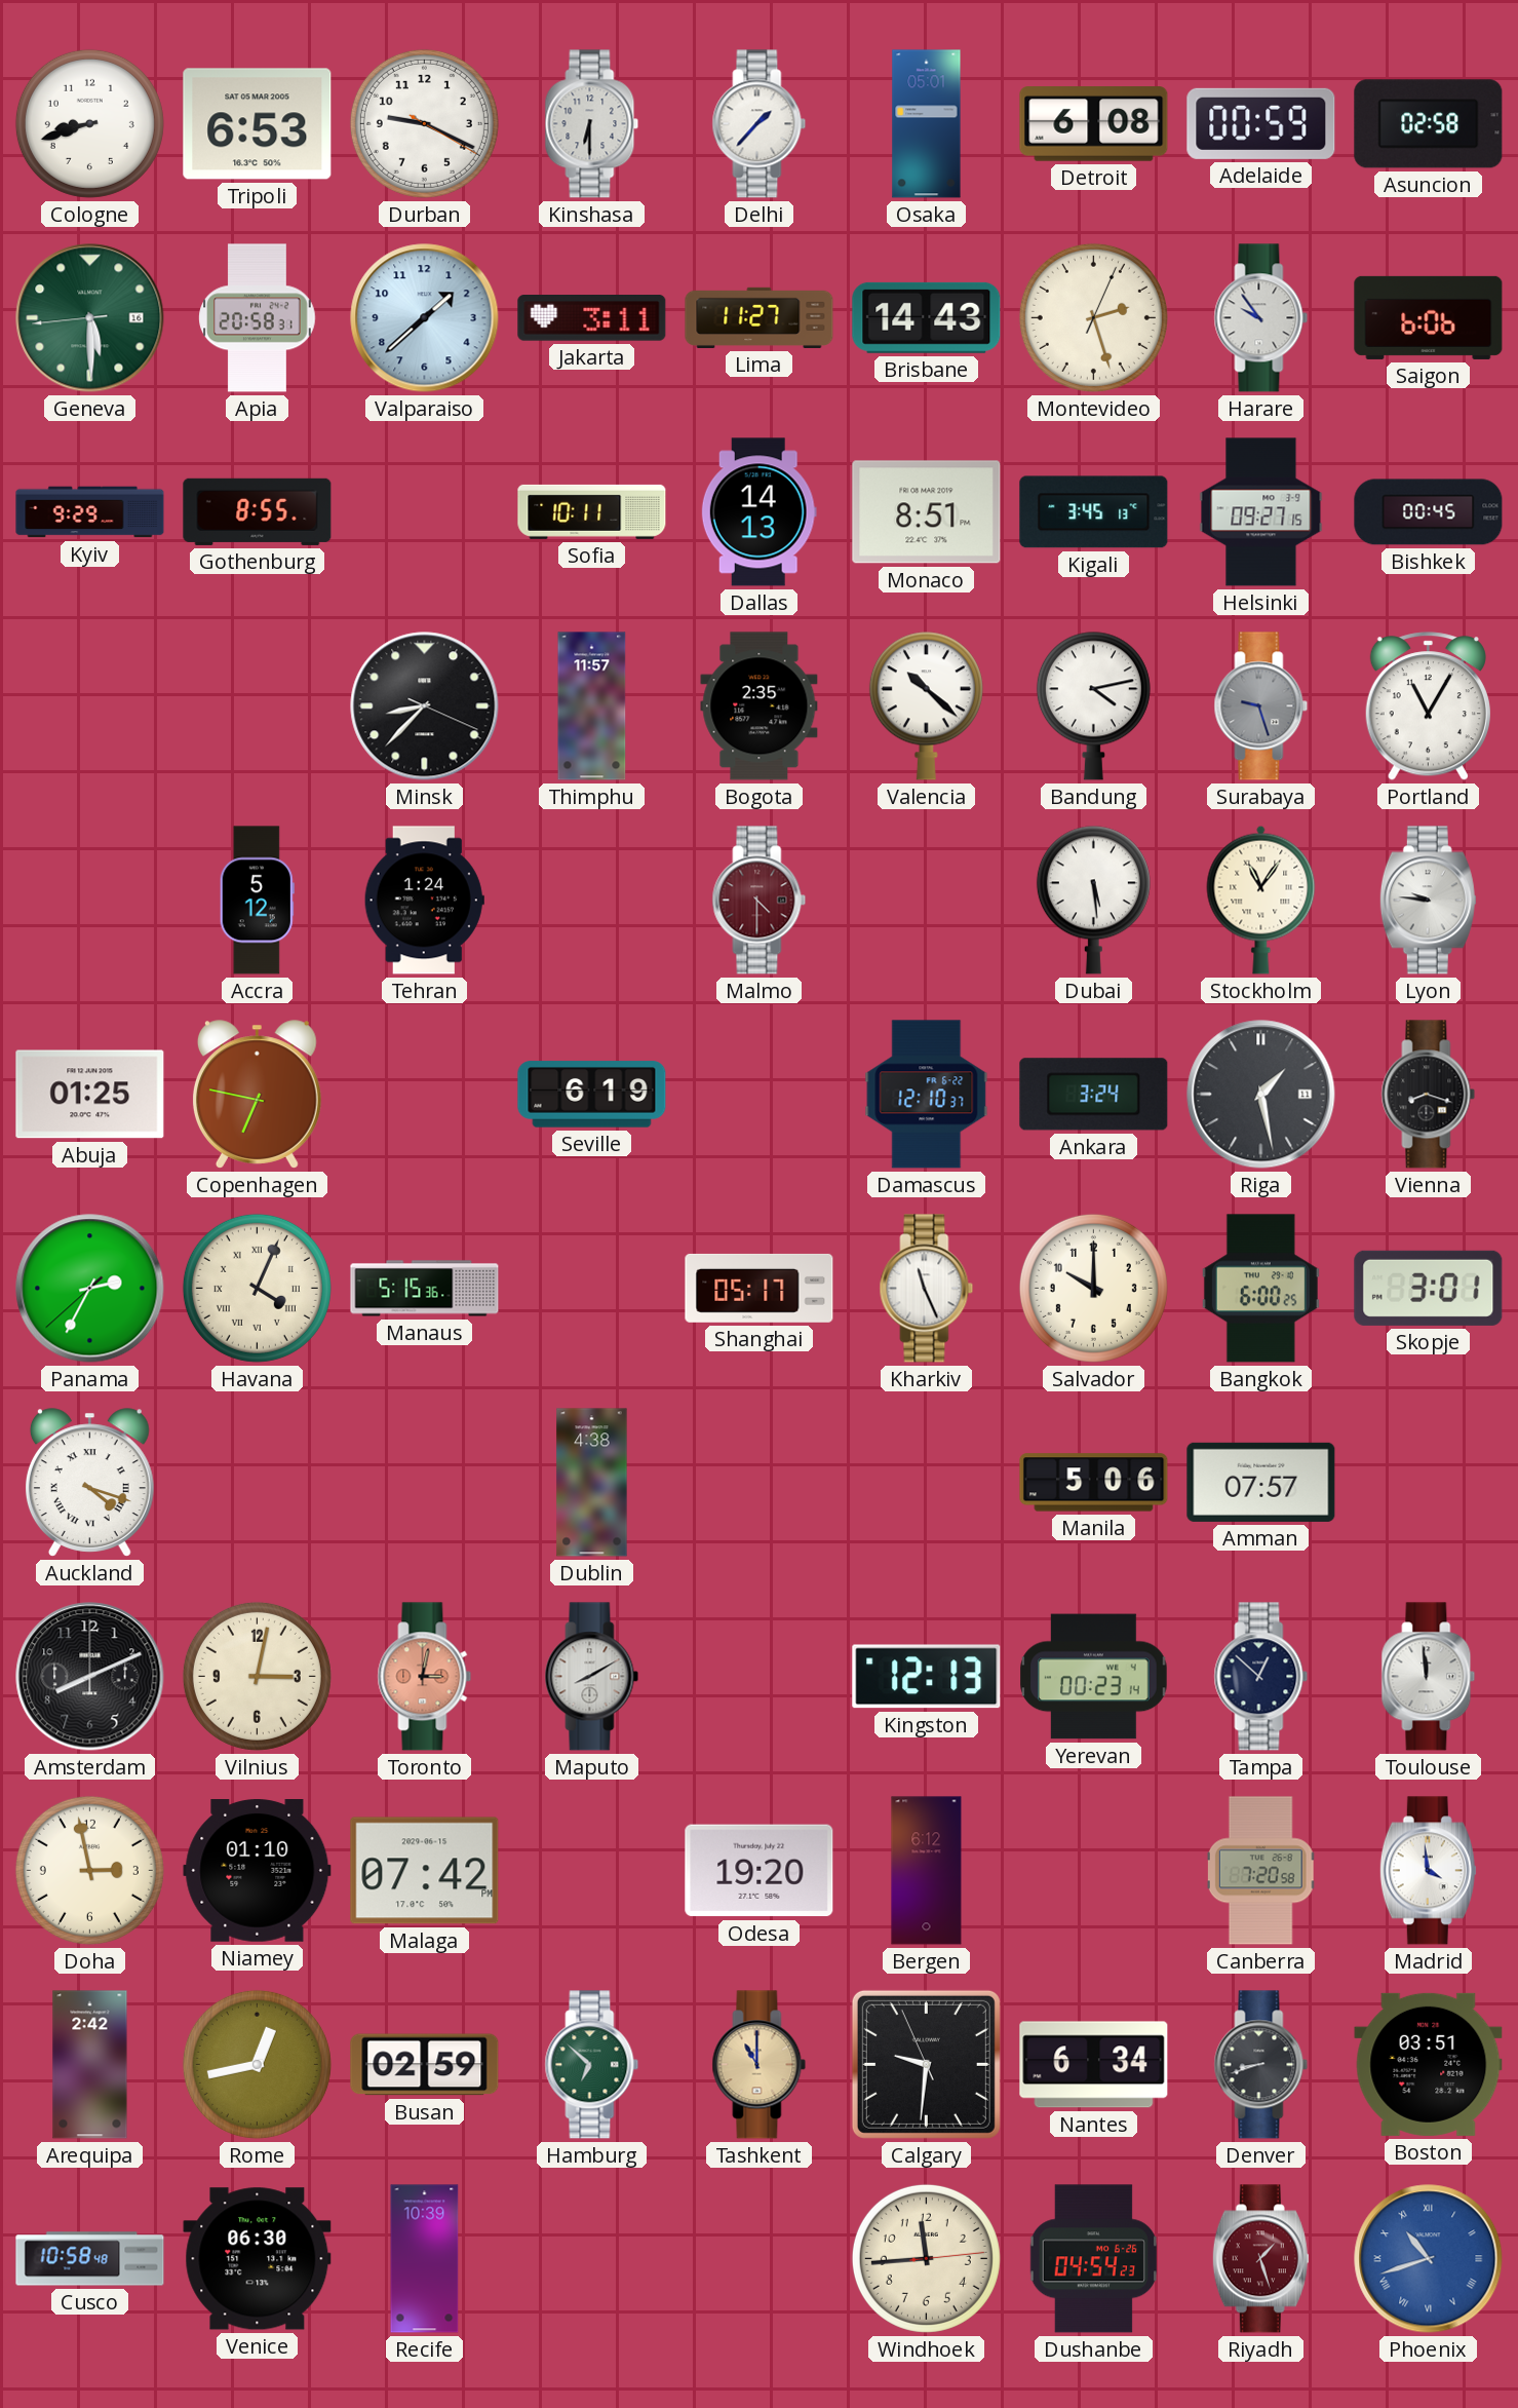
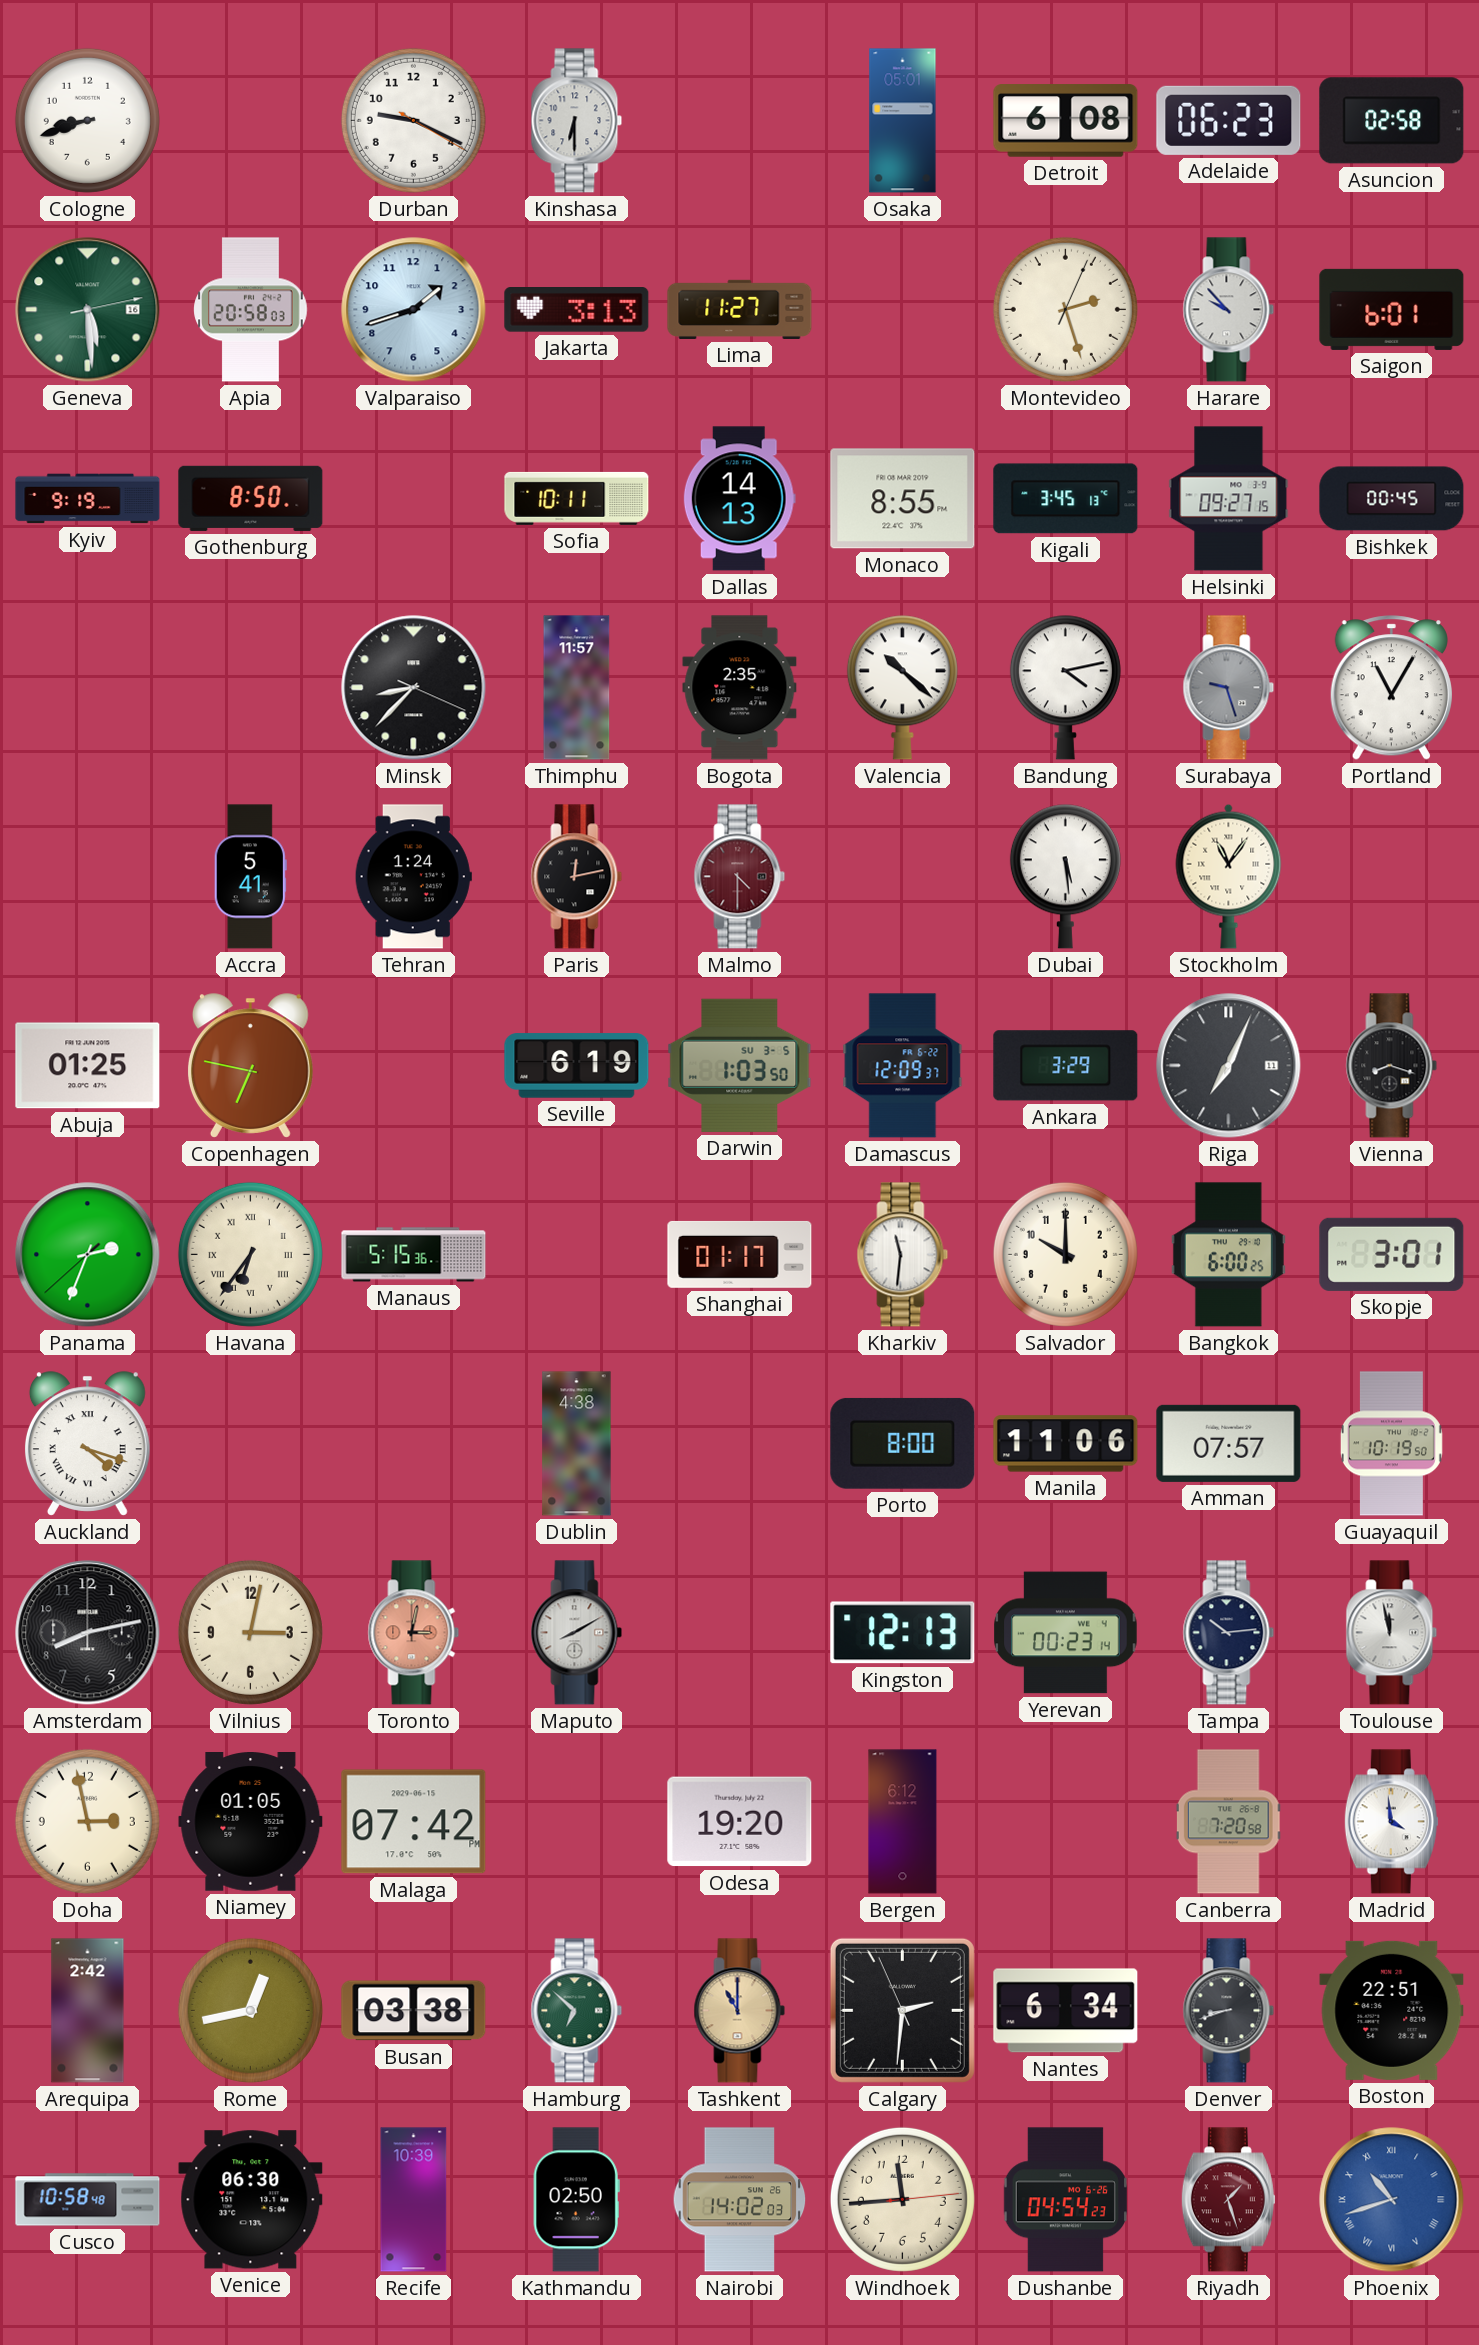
Tripoli: 6:53 -> none (258, 124)
Delhi: 1:37 -> none (760, 124)
Adelaide: 00:59 -> 06:23 (1229, 120)
Geneva: 5:29:44 -> 5:29:13 (88, 310)
Apia: 20:58:31 -> 20:58:03 (251, 310)
Valparaiso: 1:38 -> 1:42 (414, 310)
Jakarta: 3:11 -> 3:13 (577, 310)
Brisbane: 14:43 -> none (927, 317)
Harare: 9:54 -> 9:53 (1229, 310)
Saigon: 6:06 -> 6:01 (1392, 309)
Kyiv: 9:29 -> 9:19 (88, 499)
Gothenburg: 8:55 -> 8:50 (251, 498)
Monaco: 8:51 -> 8:55 (903, 499)
Accra: 5:12 -> 5:41 (250, 877)
Paris: none -> 12:13 (577, 877)
Lyon: 9:46 -> none (1428, 901)
Darwin: none -> 1:03 (740, 1065)
Damascus: 12:10 -> 12:09 (903, 1066)
Ankara: 3:24 -> 3:29 (1066, 1066)
Riga: 1:28 -> 7:04 (1229, 1066)
Panama: 2:34 -> 2:33 (88, 1255)
Havana: 4:04 -> 6:36 (250, 1254)
Shanghai: 05:17 -> 01:17 (740, 1254)
Kharkiv: 11:26 -> 11:31 (903, 1255)
Porto: none -> 8:00 (903, 1443)
Manila: 5:06 -> 11:06 (1066, 1444)
Guayaquil: none -> 10:19 (1391, 1444)
Amsterdam: 8:11 -> 8:13 (88, 1633)
Tampa: 12:52 -> 10:14 (1229, 1633)
Toulouse: 11:59 -> 11:58 (1392, 1633)
Niamey: 01:10 -> 01:05 (251, 1822)
Busan: 02:59 -> 03:38 (414, 2011)
Calgary: 9:30 -> 2:30 (902, 2010)
Boston: 03:51 -> 22:51 (1392, 2010)
Kathmandu: none -> 02:50 (576, 2200)
Nairobi: none -> 14:02 (740, 2200)
